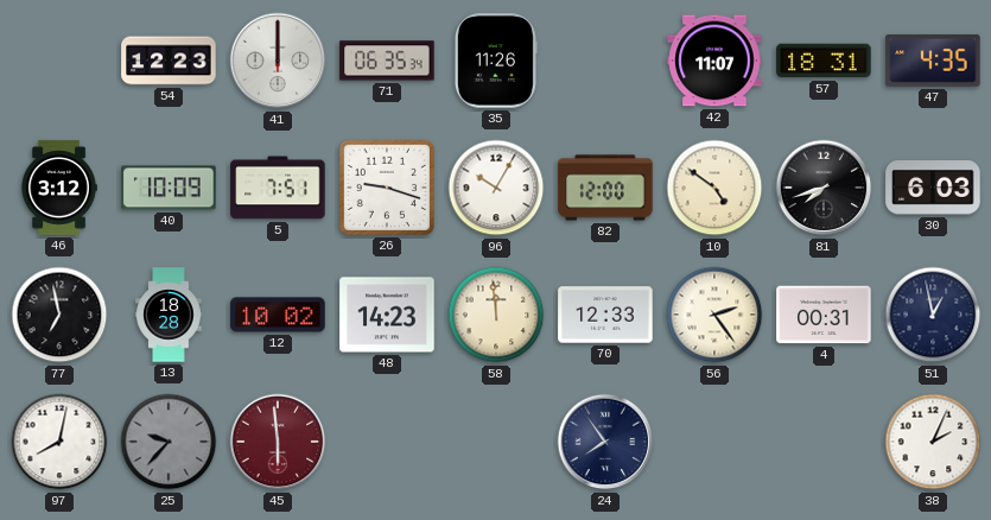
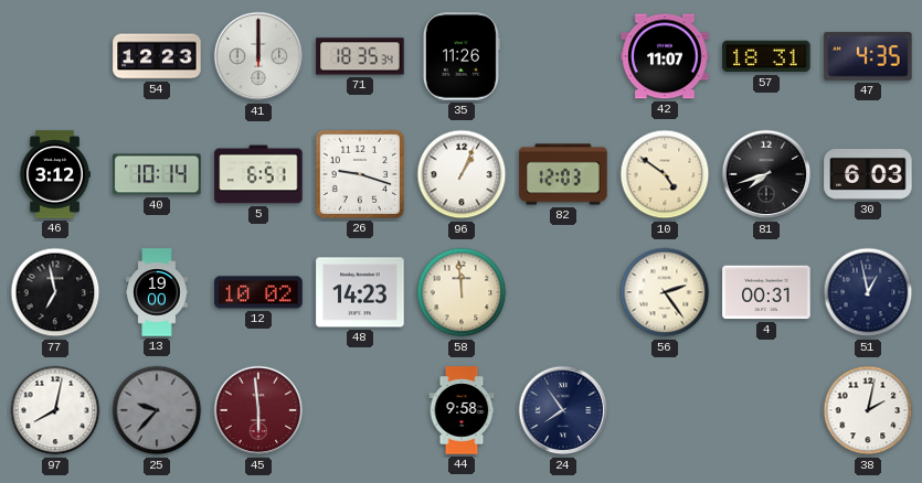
71: 06:35 -> 18:35 (360, 56)
40: 10:09 -> 10:14 (157, 174)
5: 7:51 -> 6:51 (258, 174)
96: 10:05 -> 1:04 (462, 174)
82: 12:00 -> 12:03 (563, 174)
13: 18:28 -> 19:00 (157, 292)
70: 12:33 -> none (605, 315)
44: none -> 9:58 (462, 410)
38: 2:04 -> 2:02 (868, 410)
